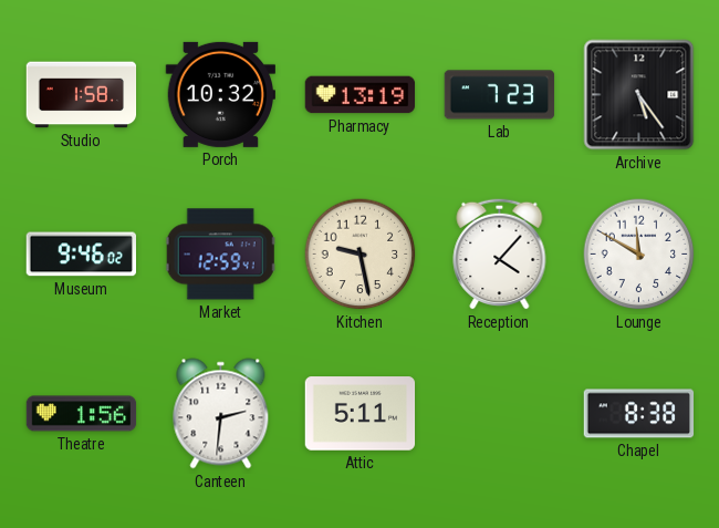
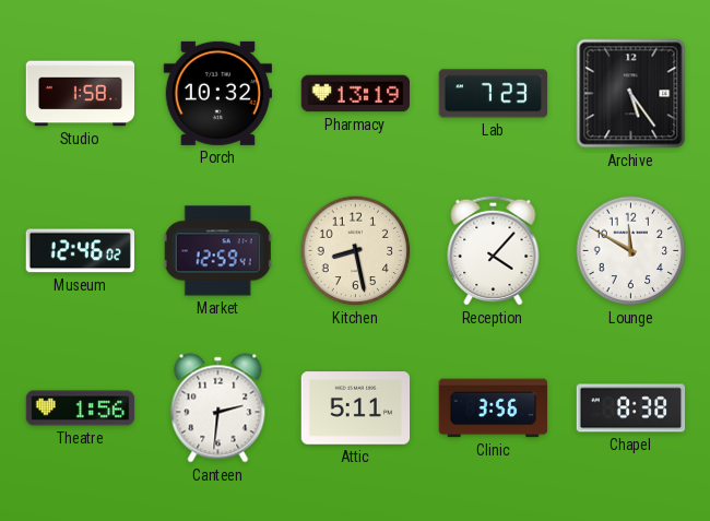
Museum: 9:46 -> 12:46 (80, 251)
Kitchen: 9:28 -> 8:28 (356, 251)
Clinic: none -> 3:56 (494, 408)
